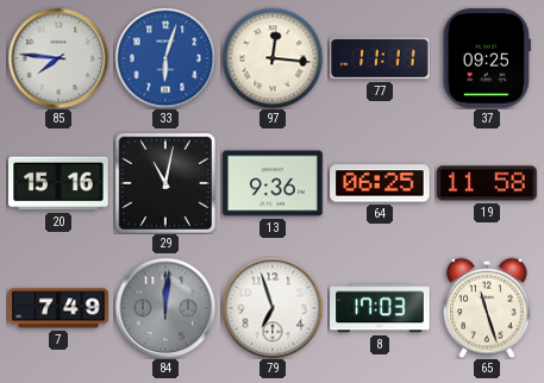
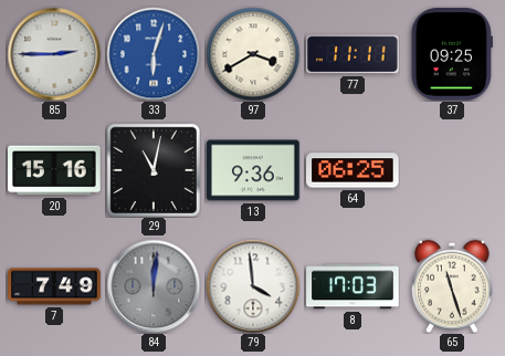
85: 7:46 -> 2:45 (54, 54)
97: 12:16 -> 3:40 (253, 54)
19: 11:58 -> none (487, 183)
79: 6:57 -> 3:59 (253, 286)
